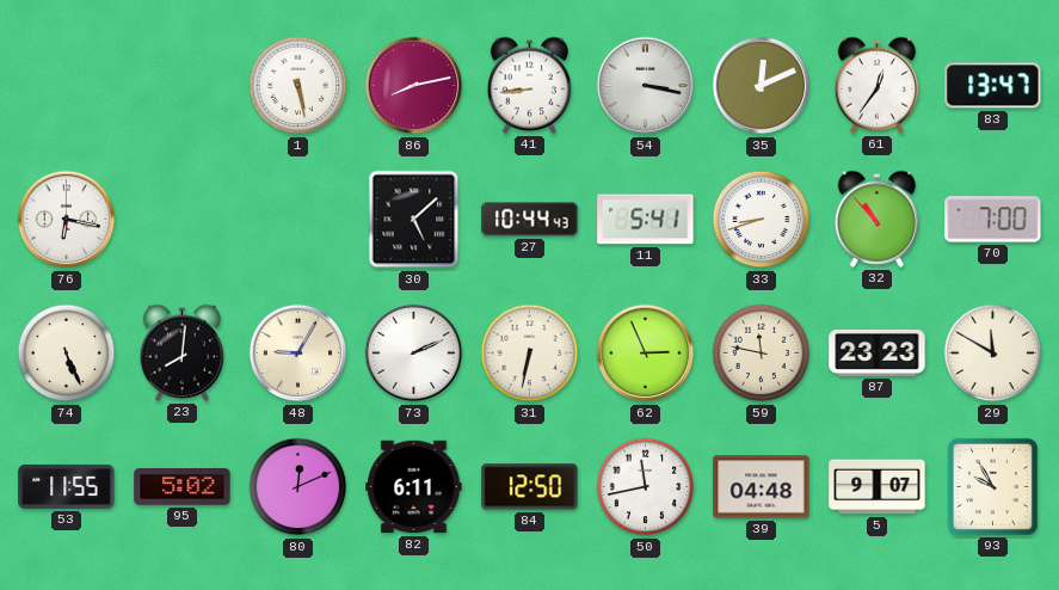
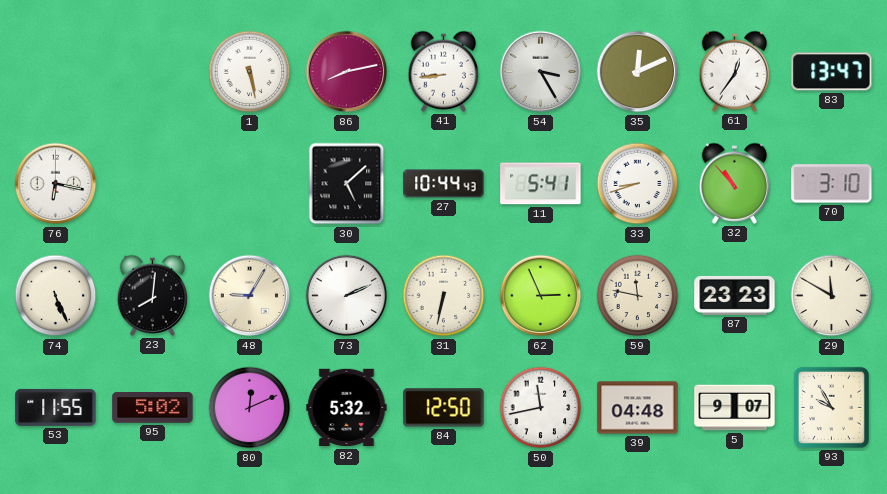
54: 3:17 -> 3:25 (541, 72)
70: 7:00 -> 3:10 (832, 184)
82: 6:11 -> 5:32 (347, 408)
